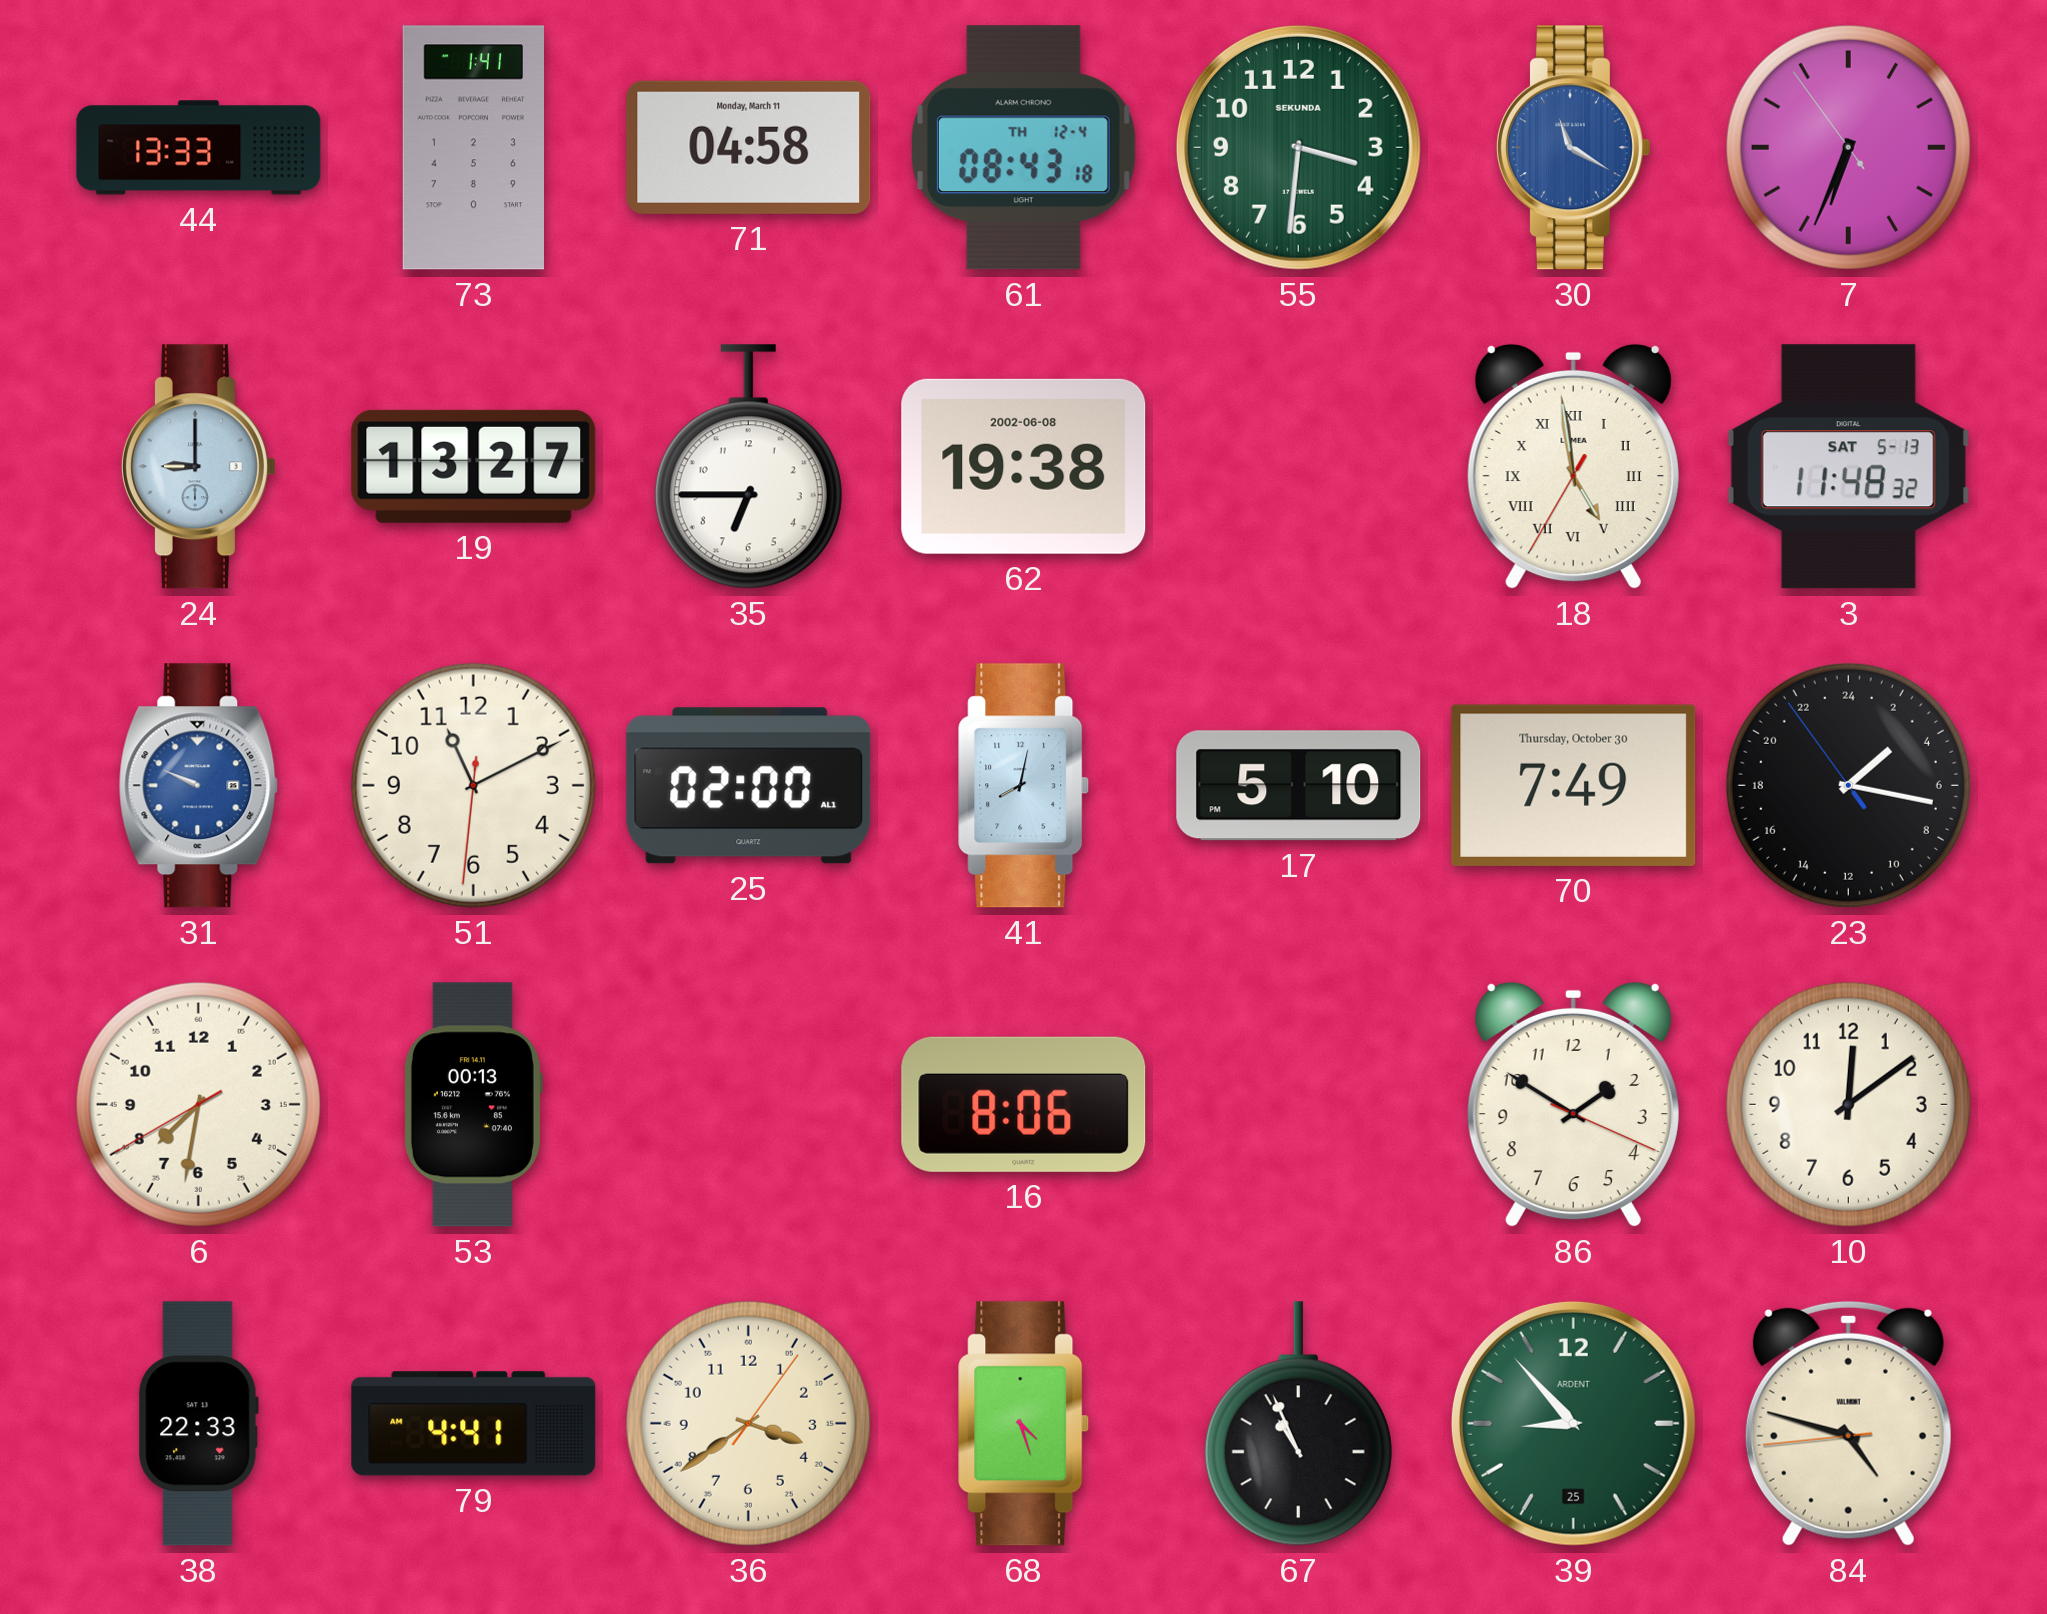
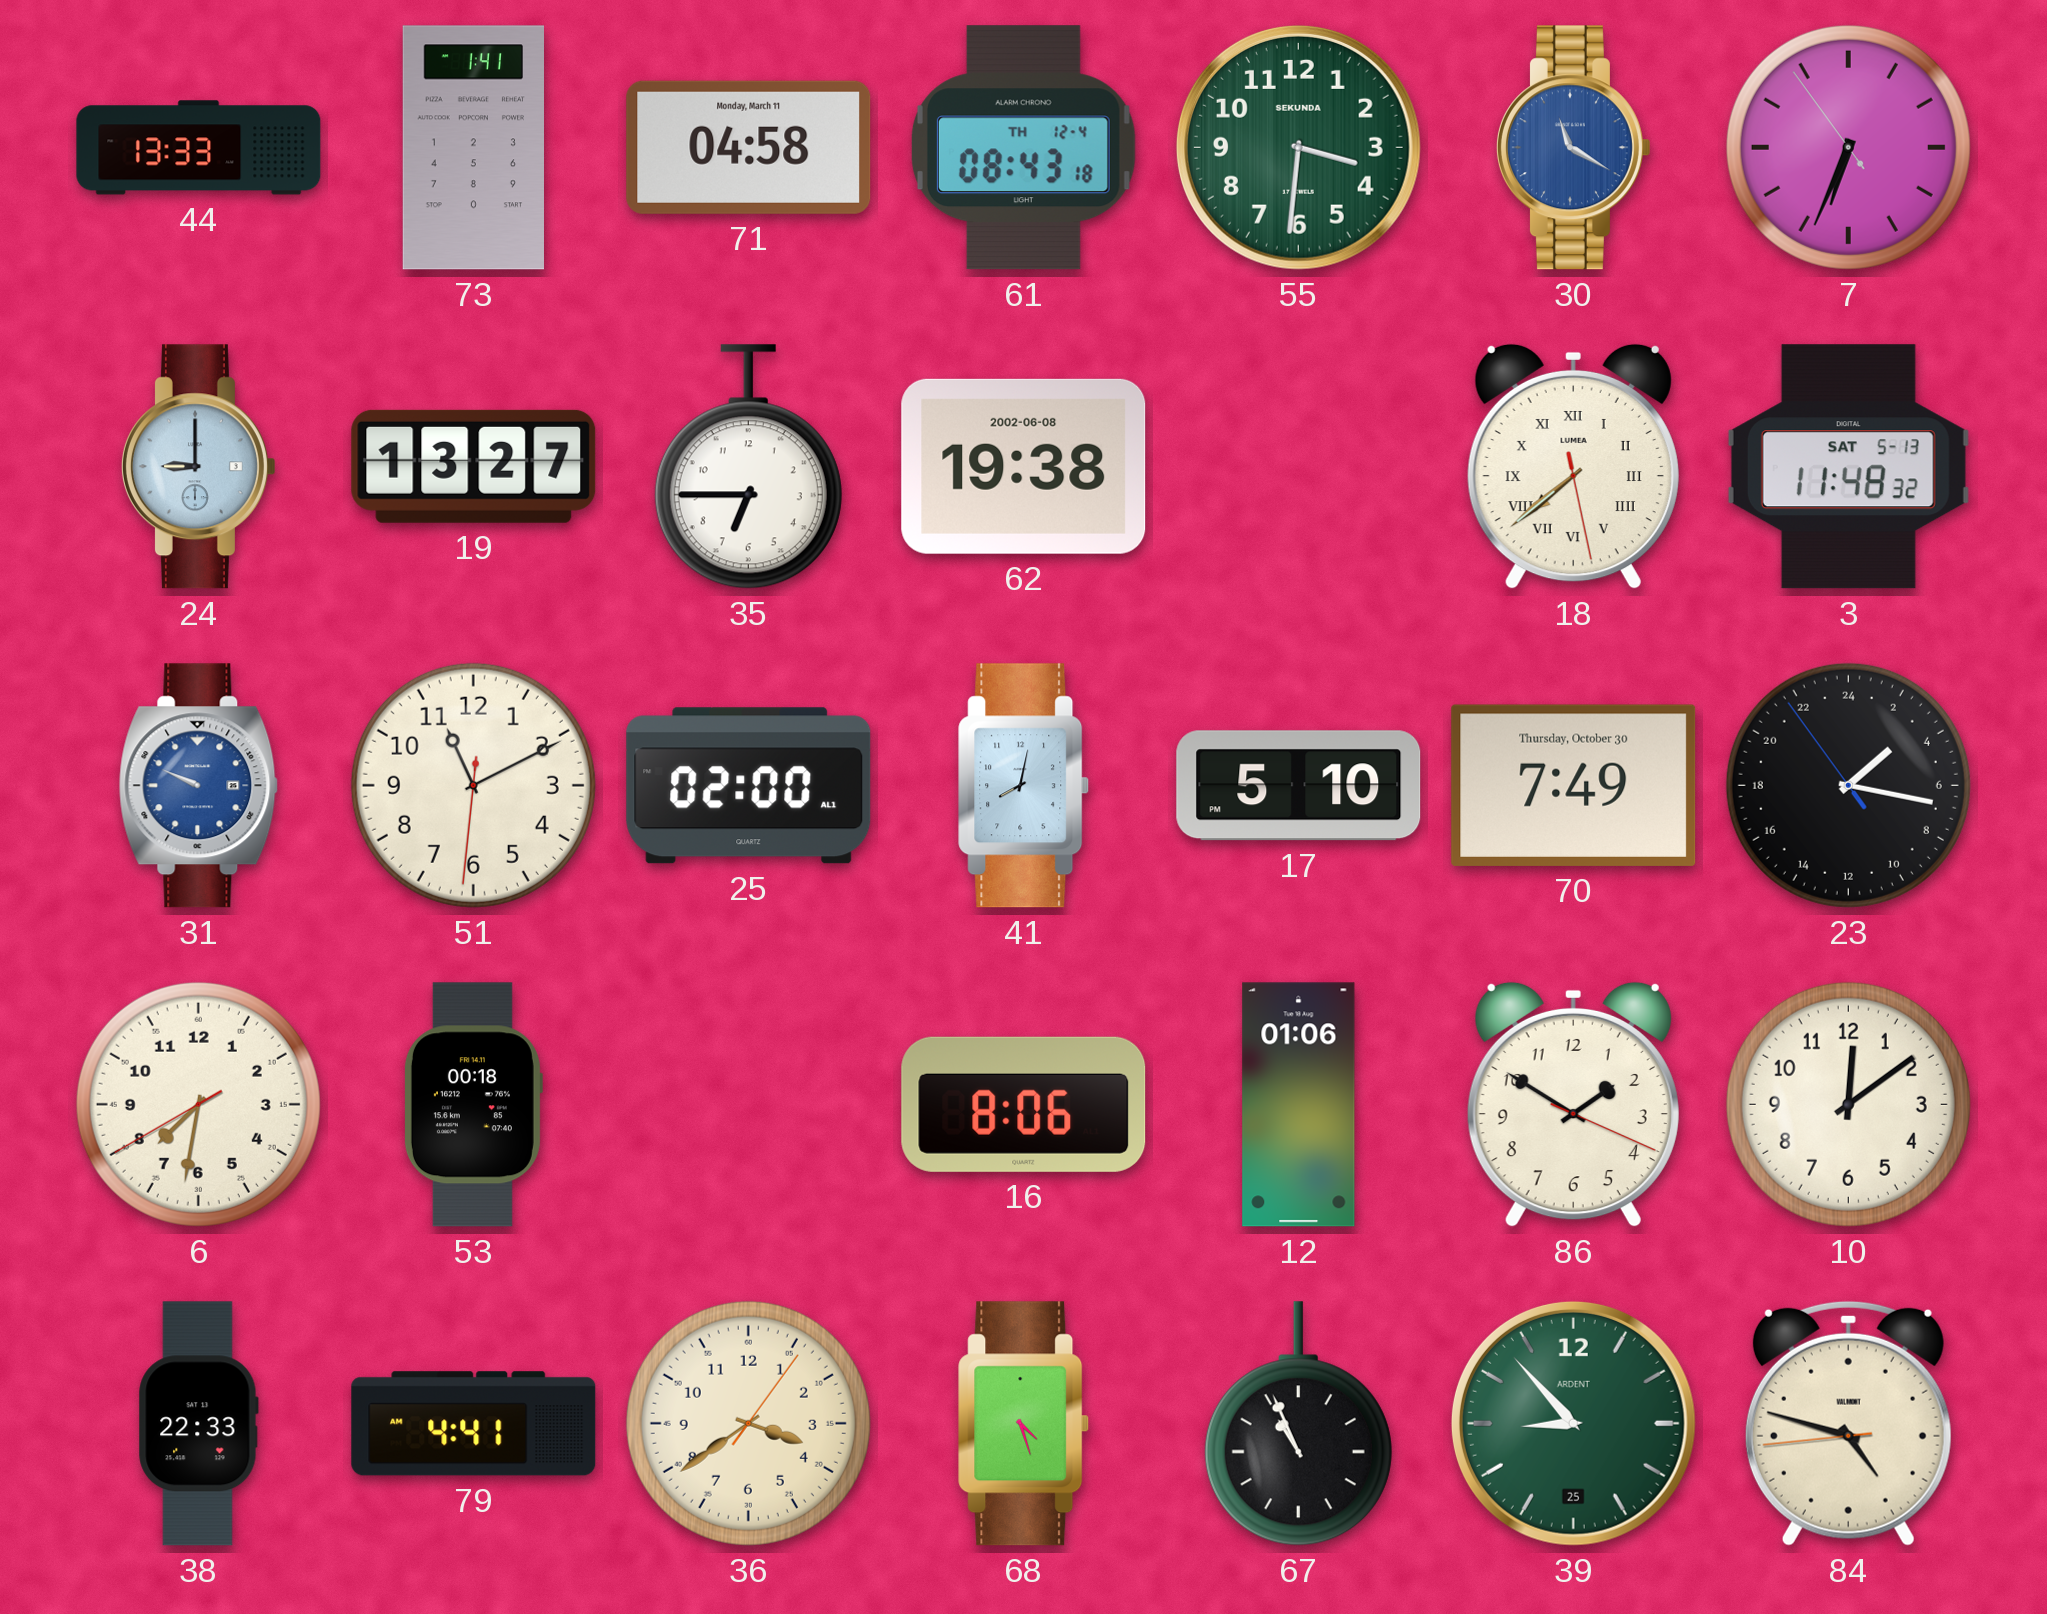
18: 4:58 -> 7:38 (1573, 466)
53: 00:13 -> 00:18 (473, 1105)
12: none -> 01:06 (1299, 1105)
